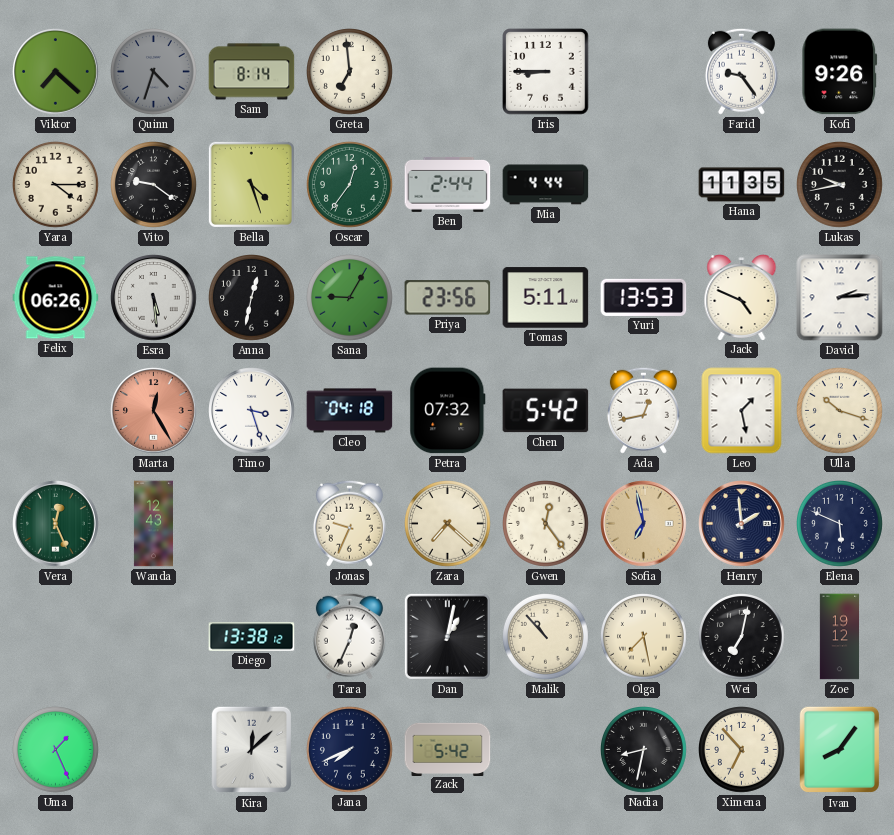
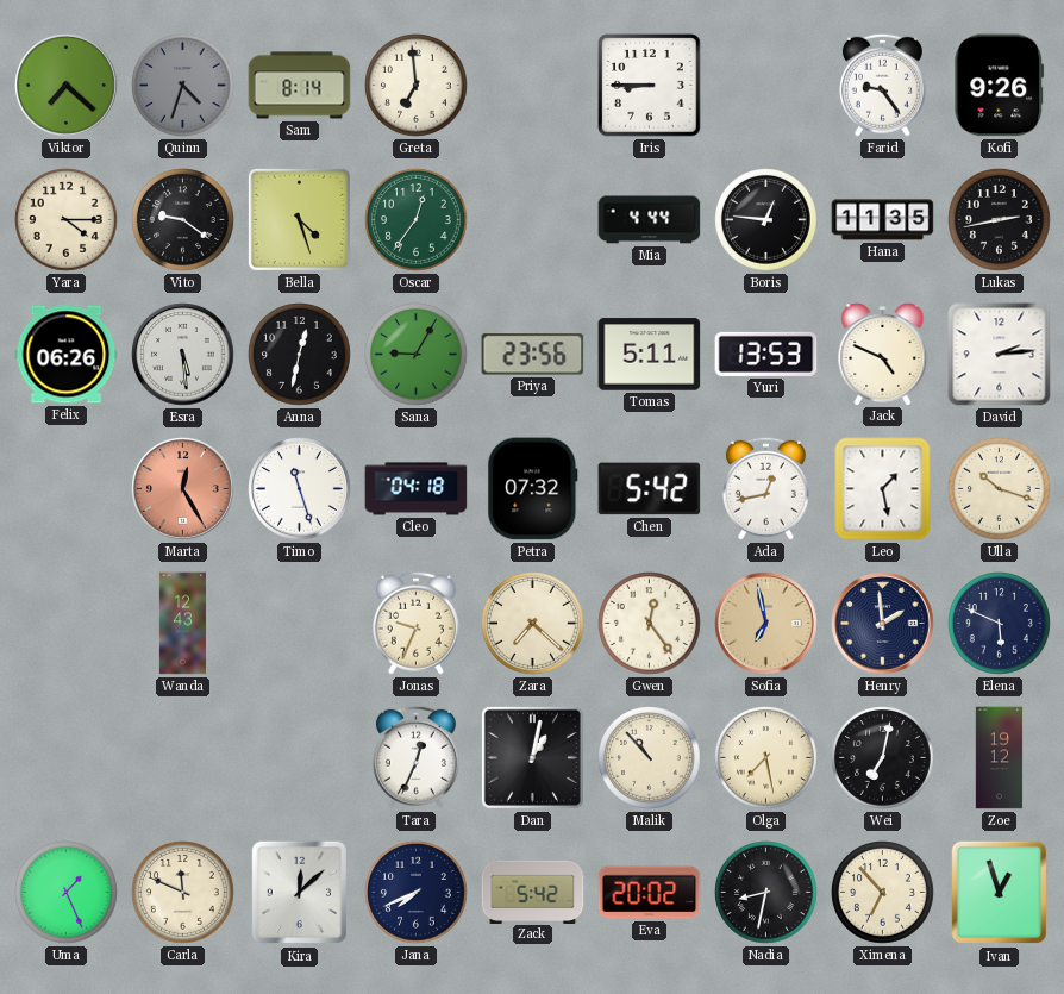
Ben: 2:44 -> none (448, 184)
Boris: none -> 12:46 (766, 220)
Lukas: 9:43 -> 2:43 (1000, 220)
Timo: 3:27 -> 11:27 (300, 489)
Vera: 12:26 -> none (56, 524)
Diego: 13:38 -> none (252, 637)
Carla: none -> 11:49 (183, 893)
Eva: none -> 20:02 (650, 893)
Ivan: 8:06 -> 12:57 (999, 893)
